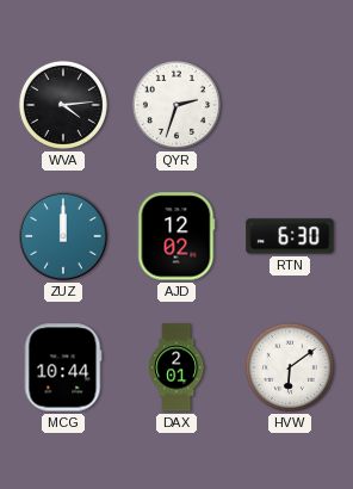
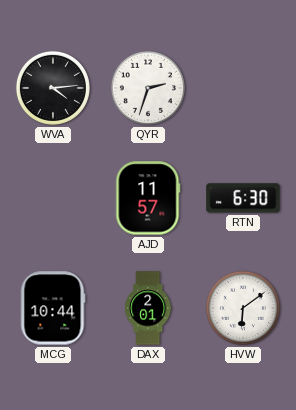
ZUZ: 12:00 -> none (63, 236)
AJD: 12:02 -> 11:57 (148, 198)
